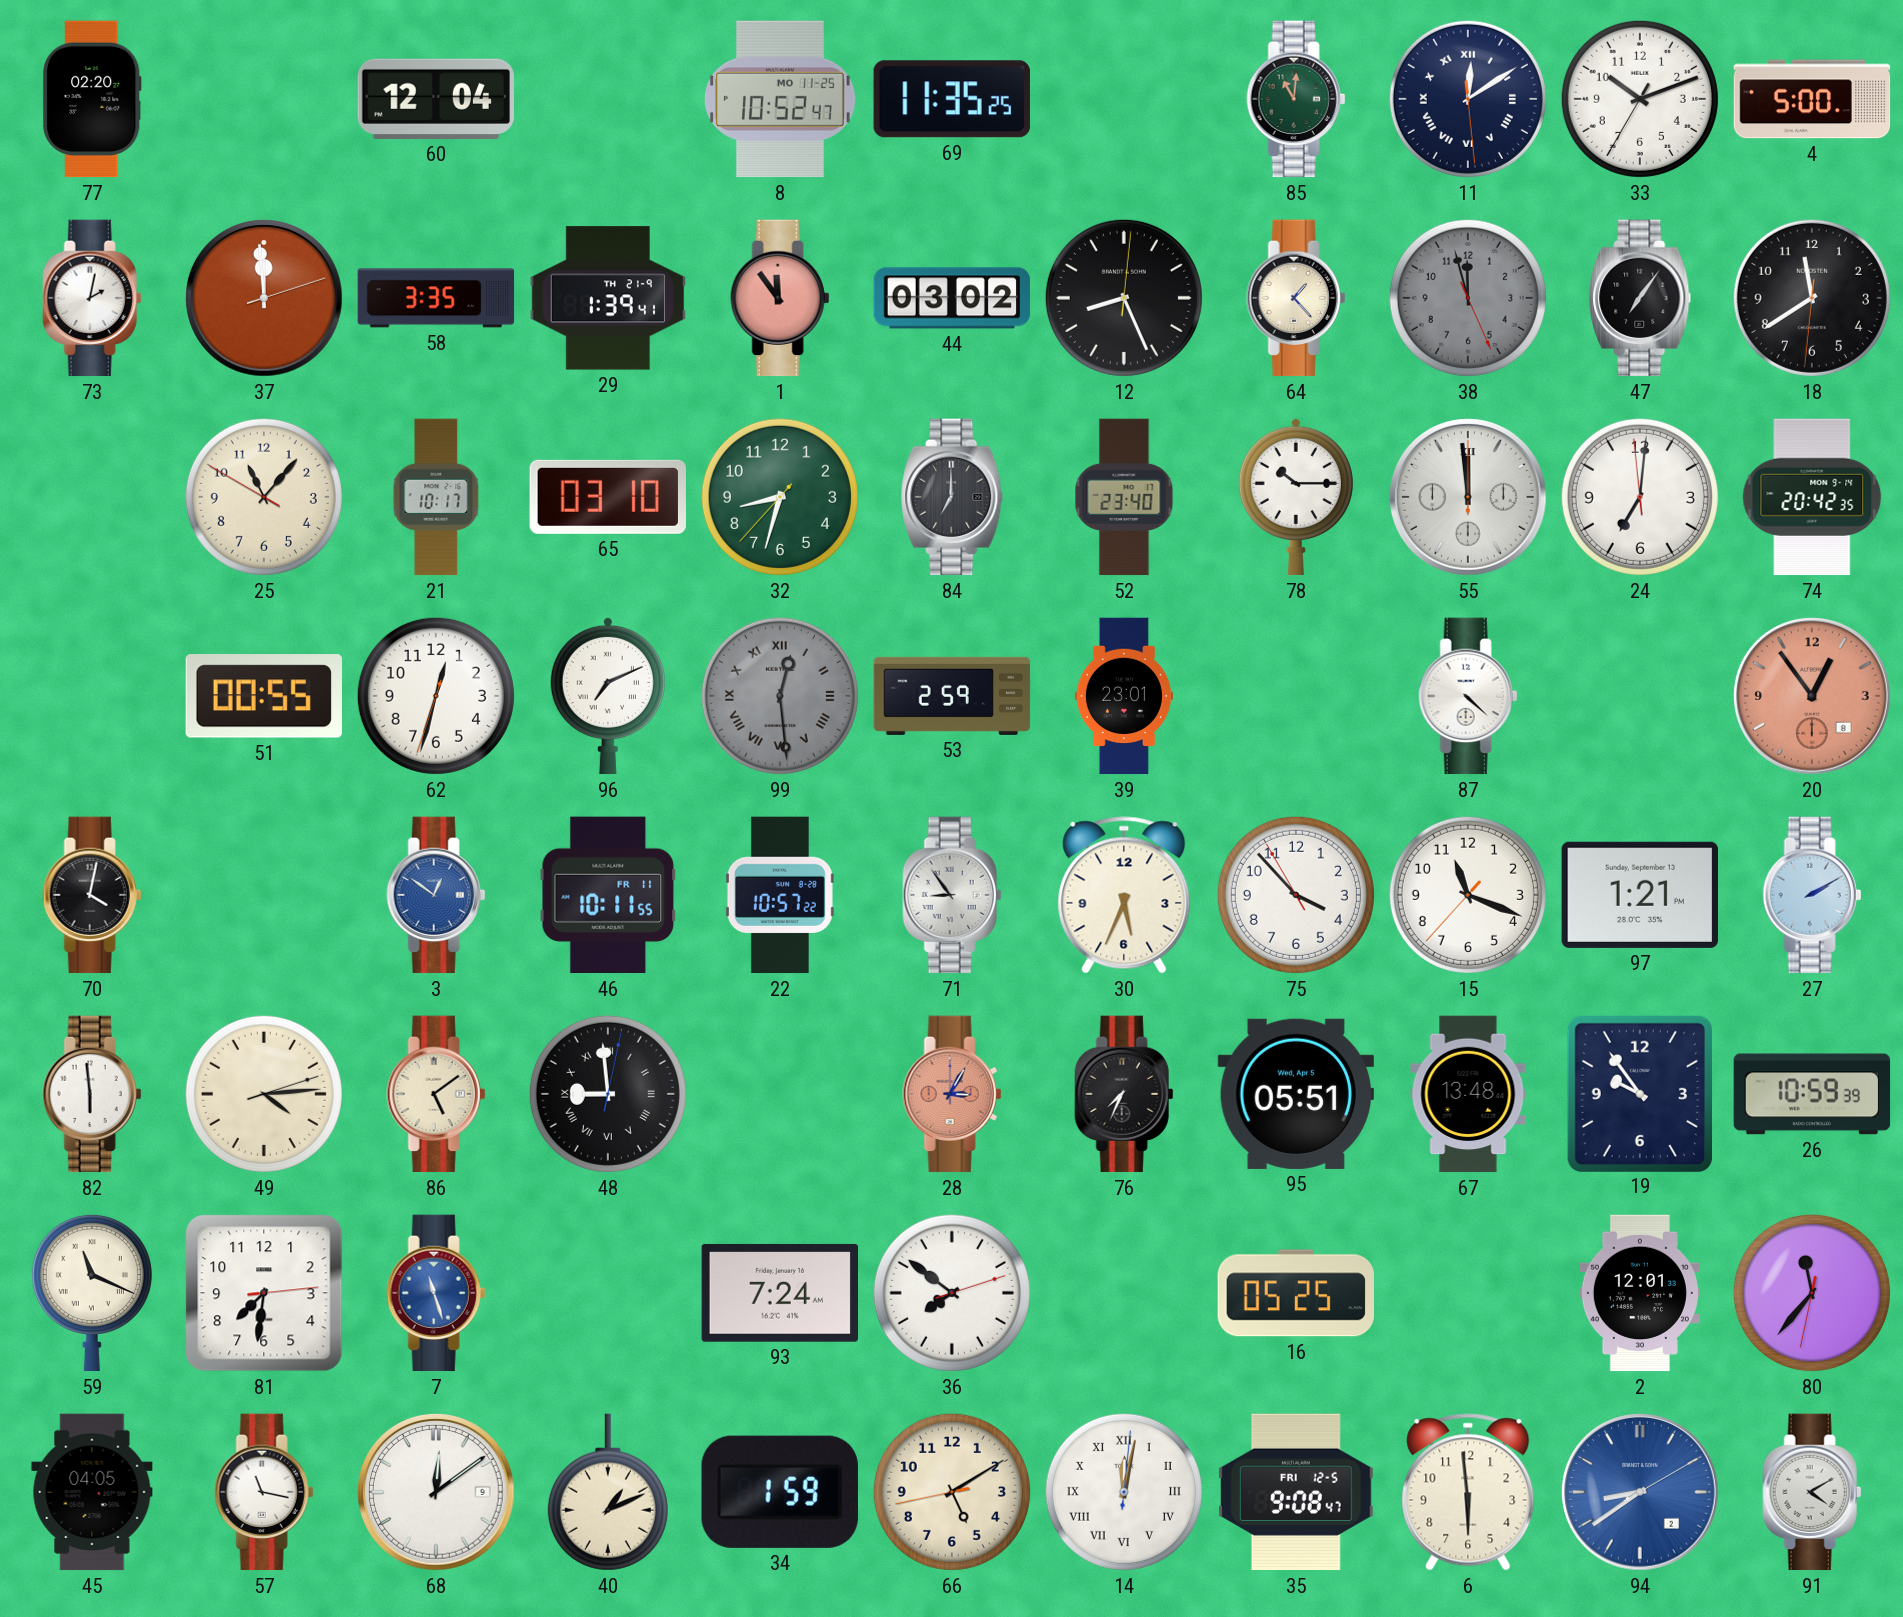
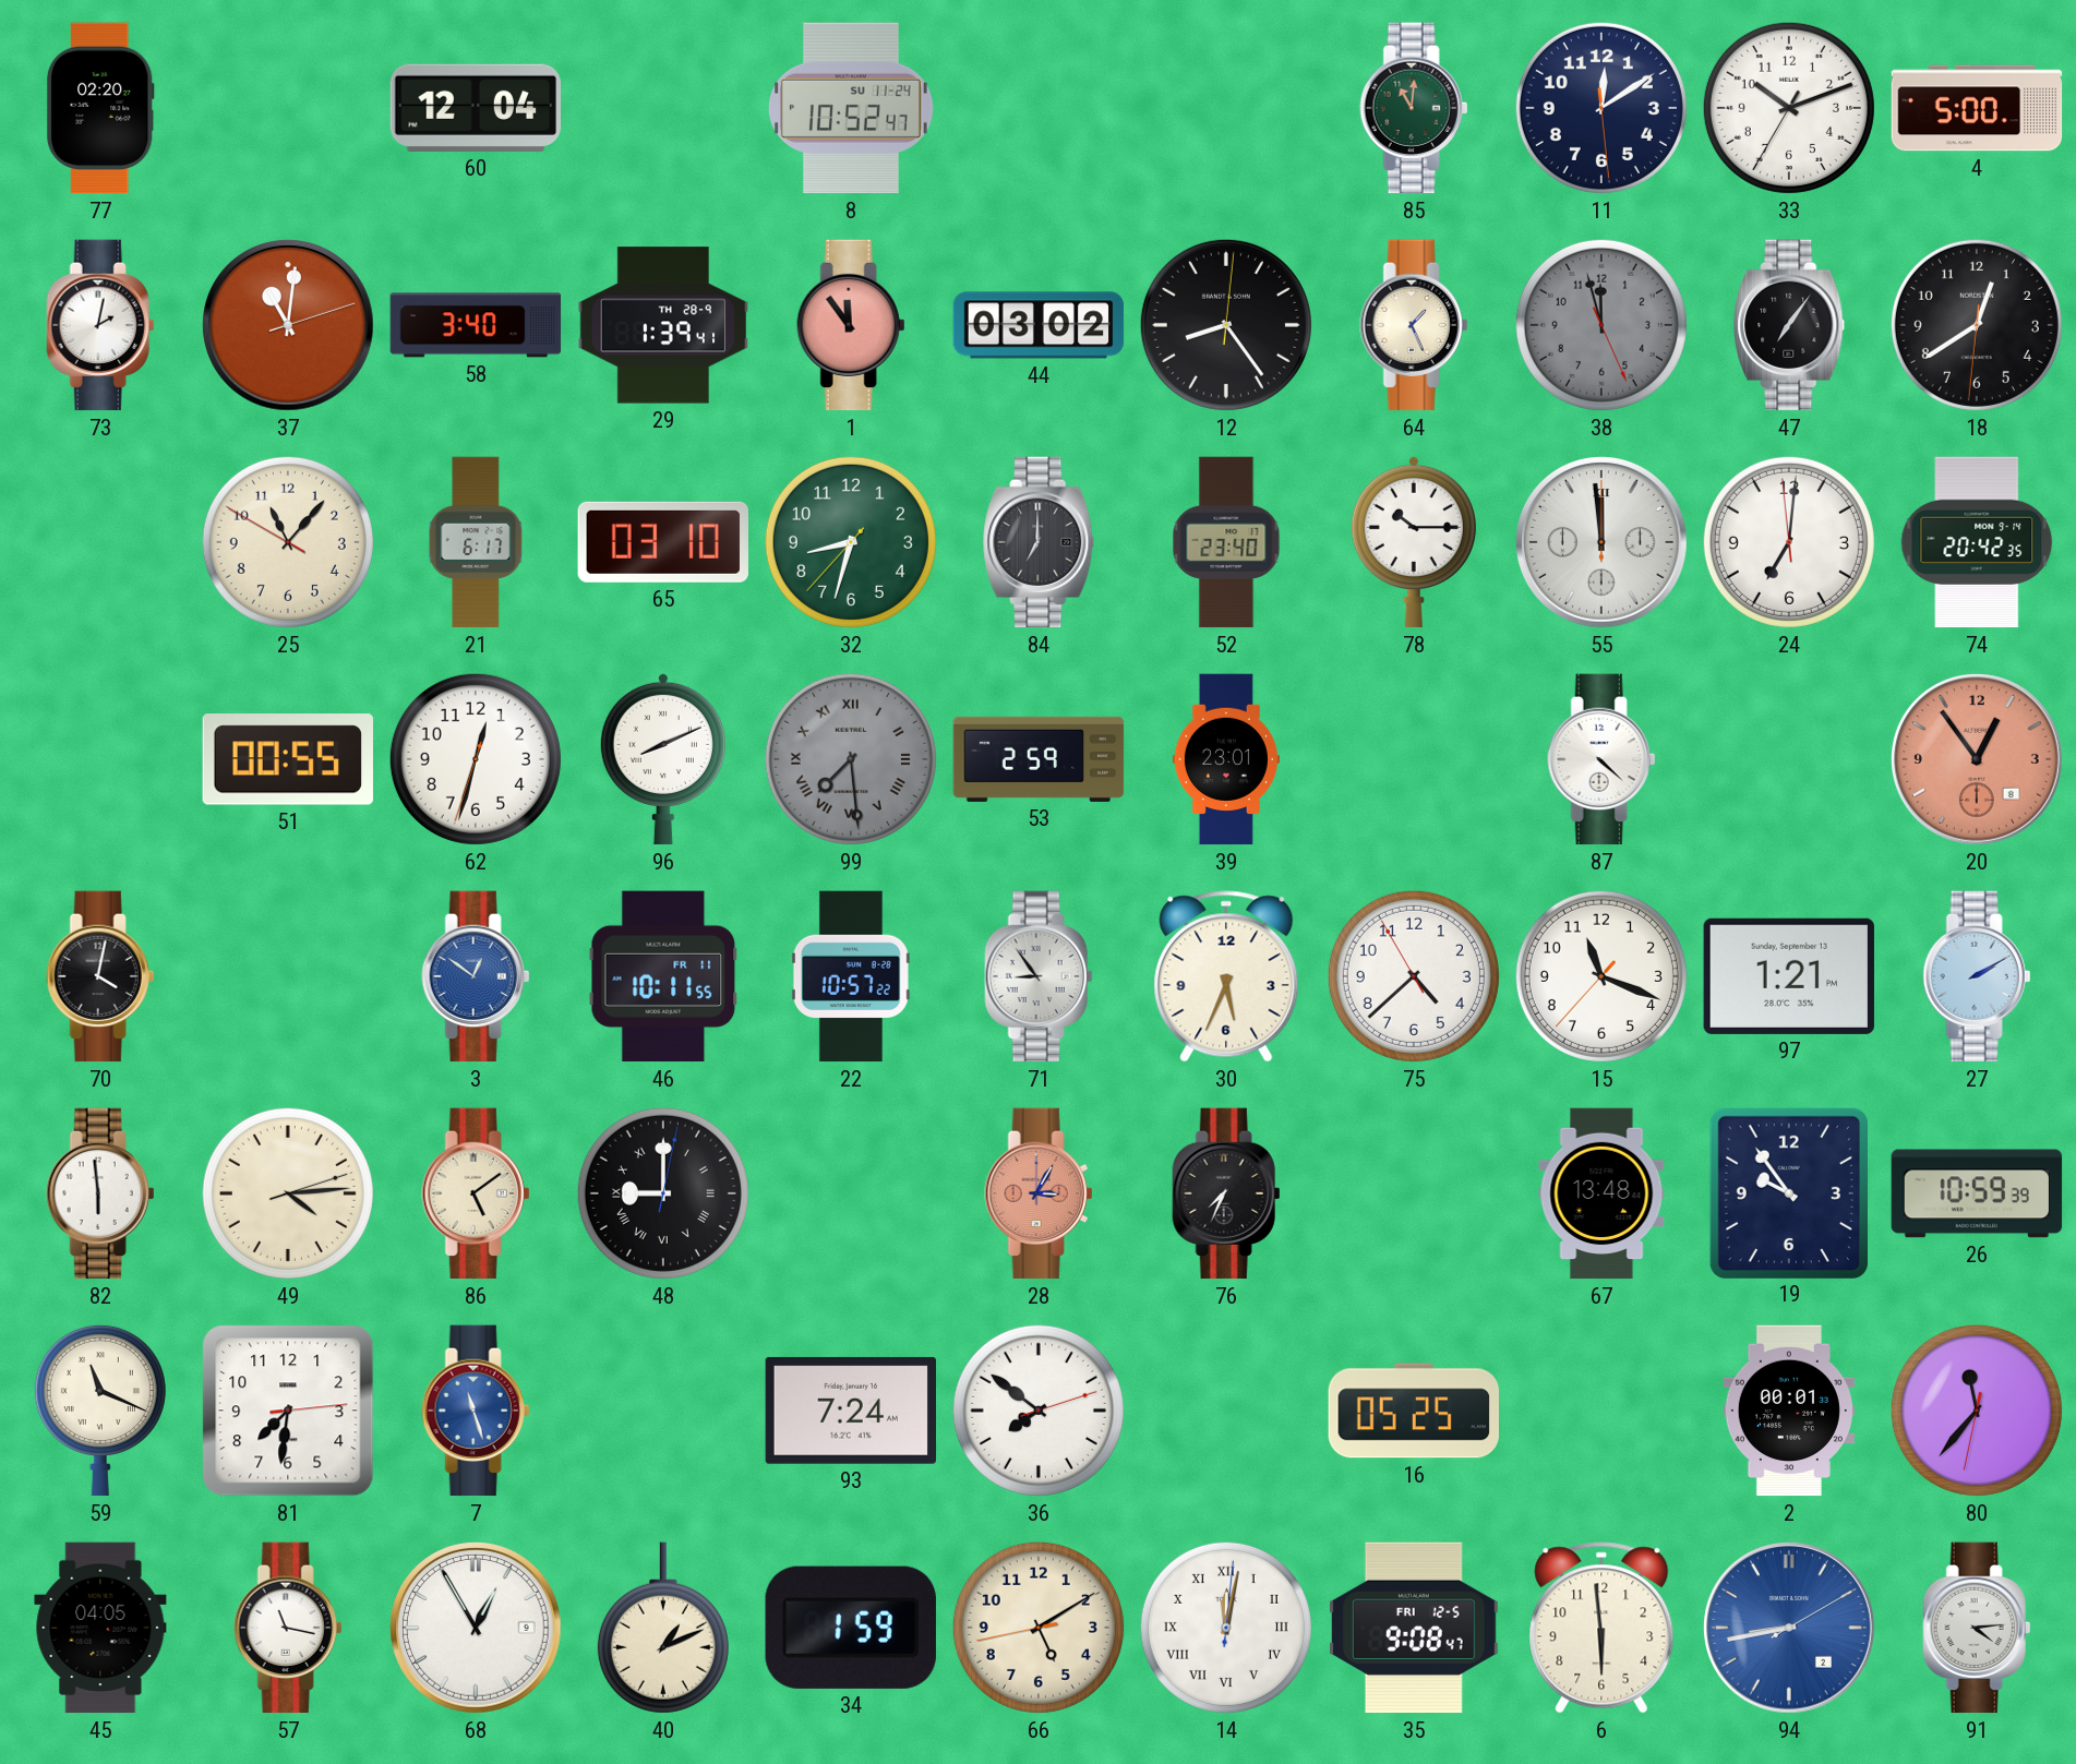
8 date: MO 11-25 -> SU 11-24 (851, 108)
69: 11:35 -> none (952, 99)
11 numerals: Roman -> Arabic (1601, 108)
37: 11:59 -> 11:01 (289, 326)
58: 3:35 -> 3:40 (476, 325)
29 date: TH 21-9 -> TH 28-9 (663, 325)
12: 8:26 -> 8:24 (1226, 325)
64: 1:23 -> 1:26 (1414, 325)
18: 11:39 -> 12:39 (1977, 325)
21: 10:17 -> 6:17 (476, 542)
96: 7:11 -> 8:11 (663, 759)
99: 12:29 -> 7:29 (851, 759)
75: 3:52 -> 4:37 (1414, 976)
48: 8:59 -> 9:00 (663, 1193)
95: 05:51 -> none (1295, 1094)
2: 12:01 -> 00:01 (1789, 1411)
68: 12:09 -> 12:55 (477, 1629)
94: 8:39 -> 8:43 (1790, 1629)
91: 4:10 -> 4:14 (1977, 1628)
